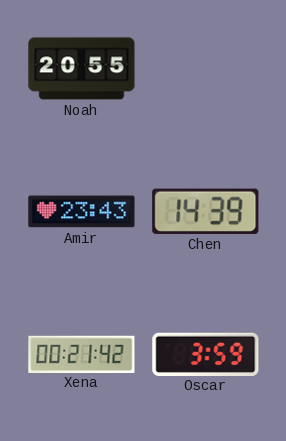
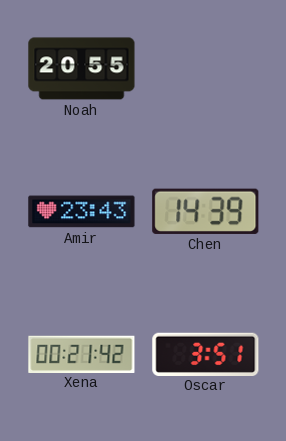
Oscar: 3:59 -> 3:51 (206, 354)
